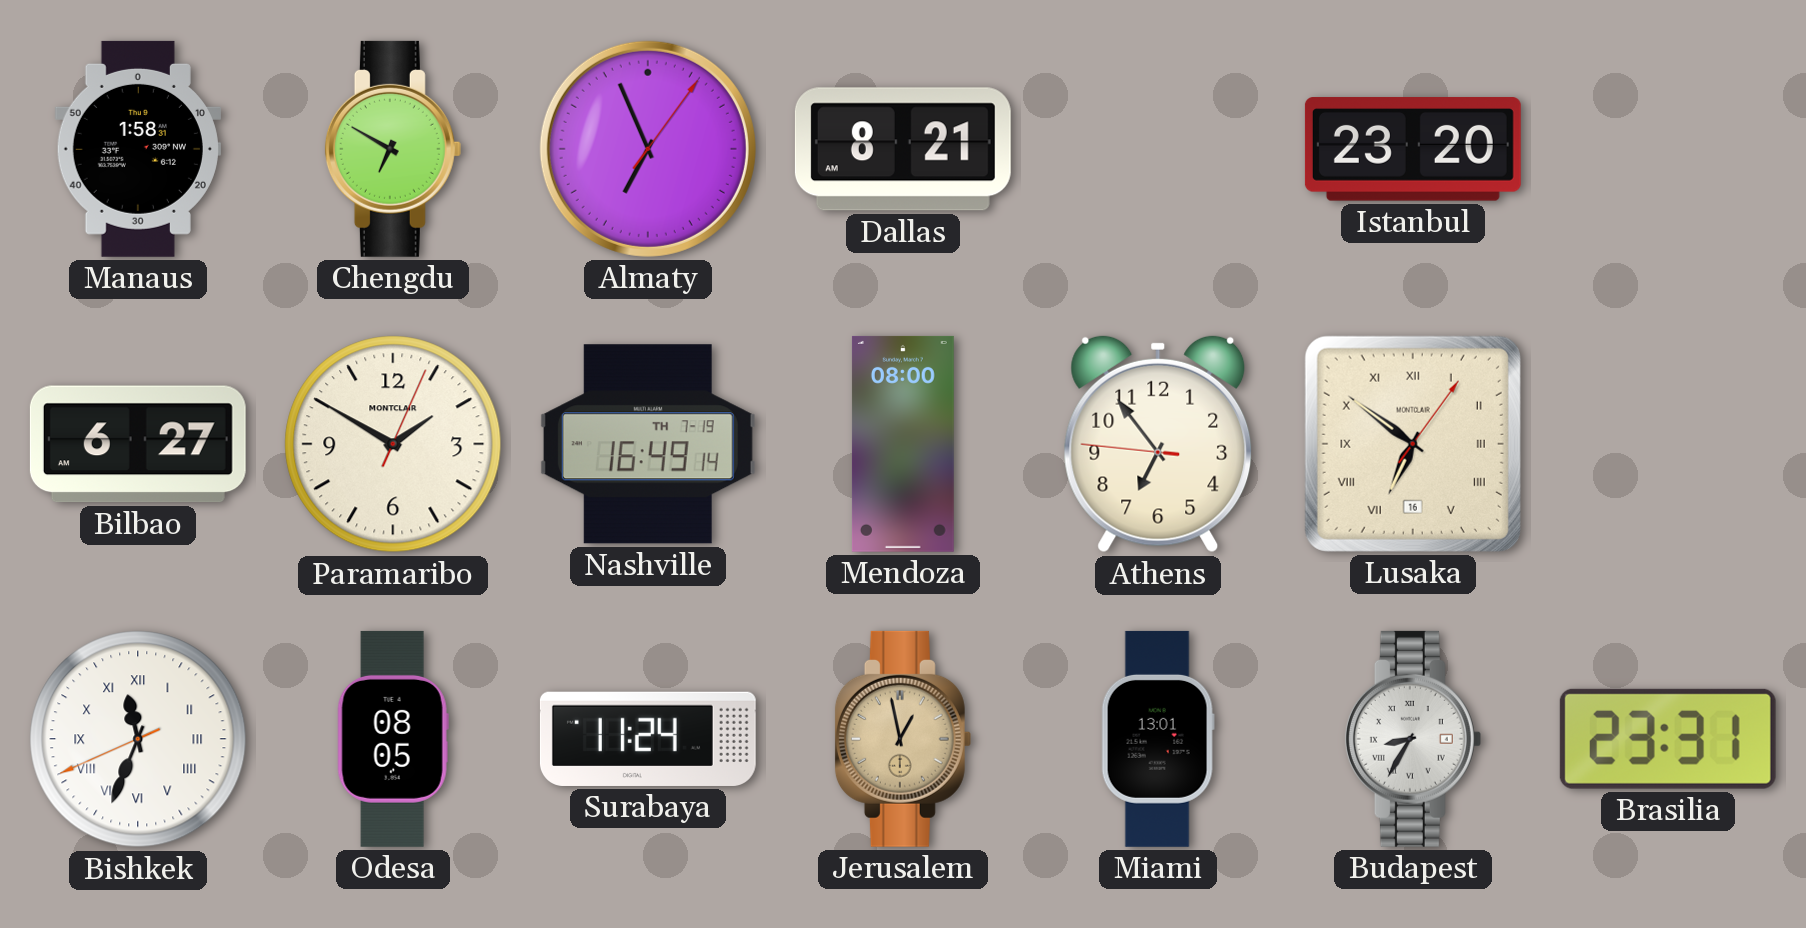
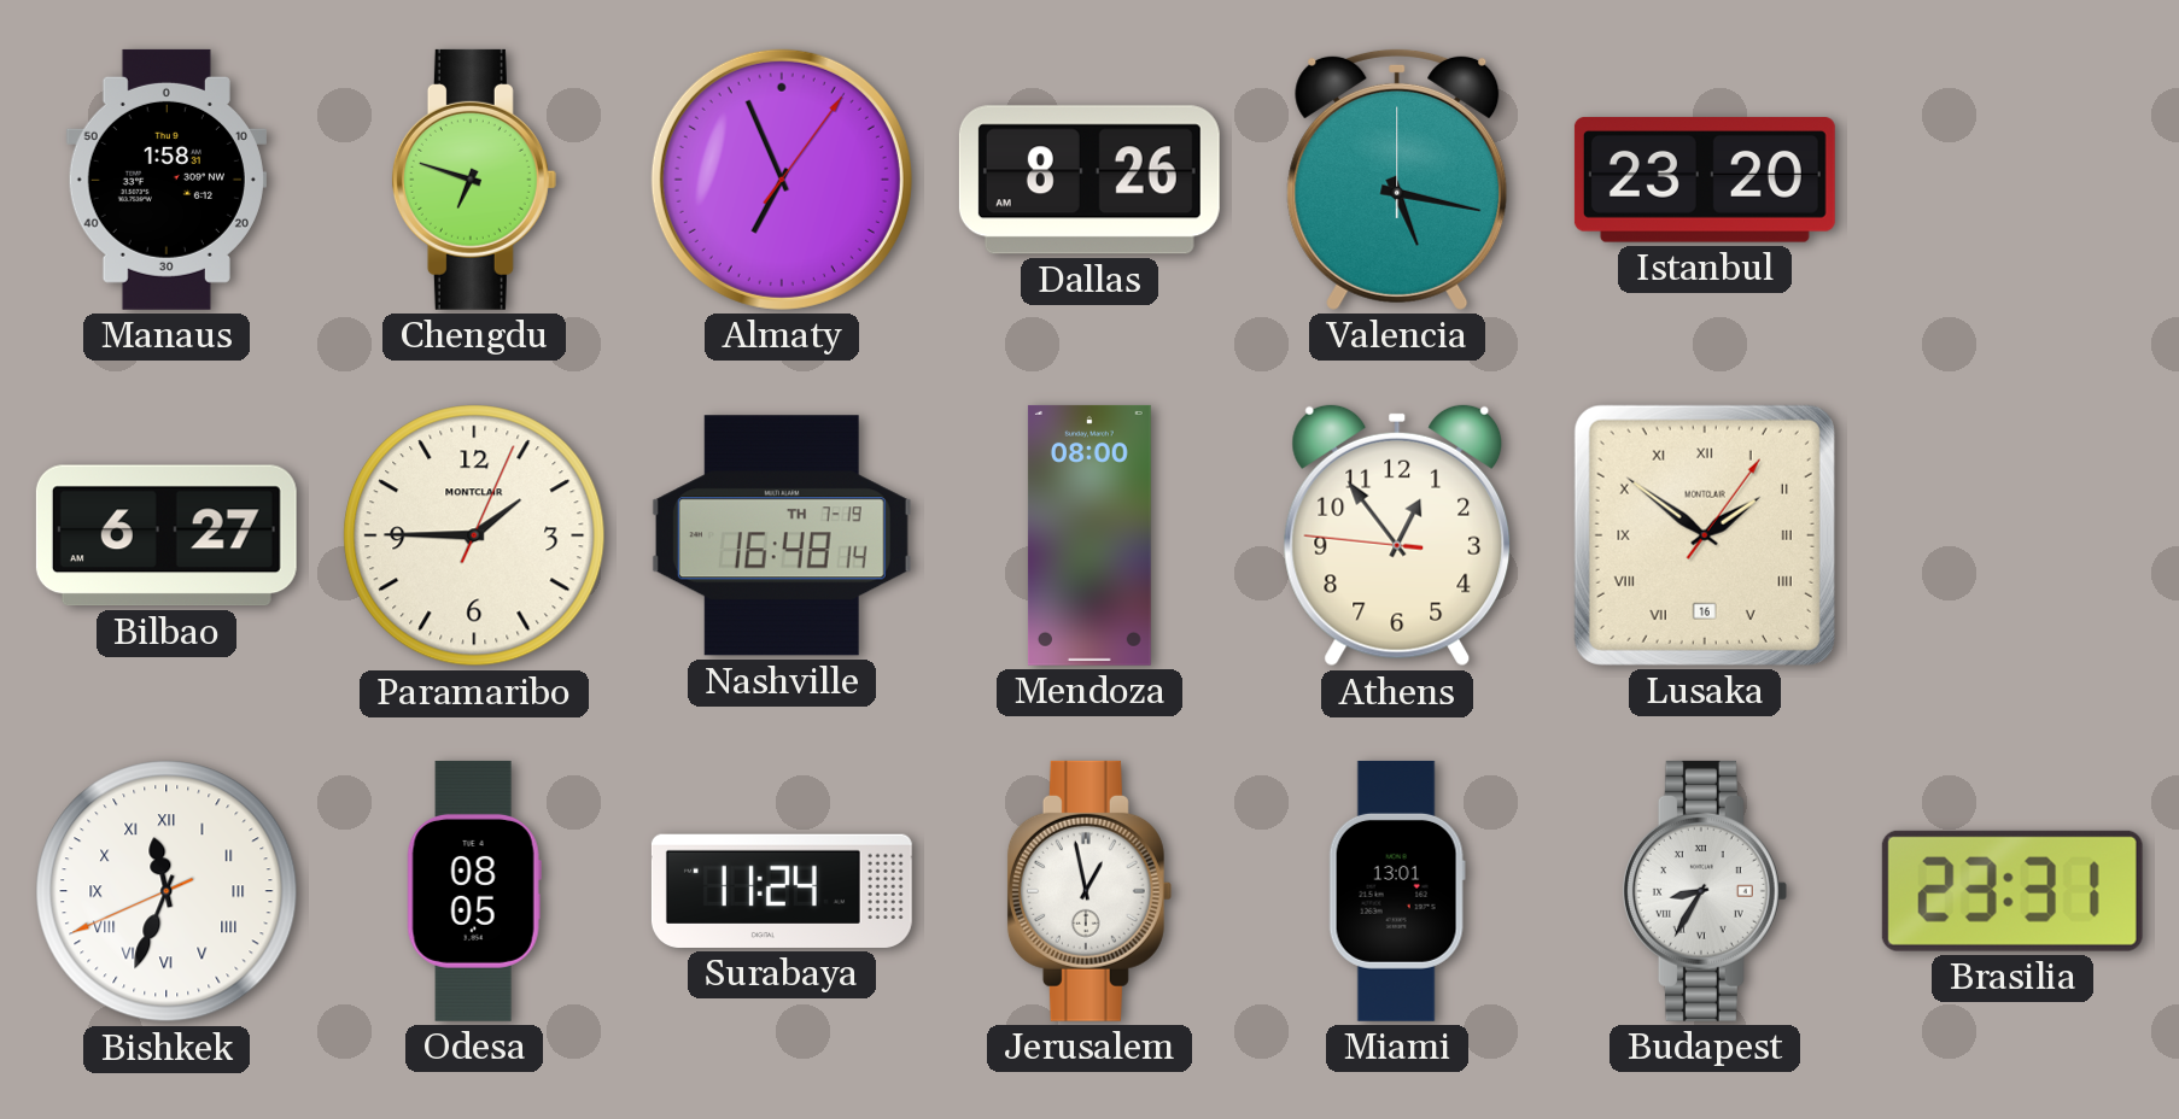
Chengdu: 6:50 -> 6:48 (474, 180)
Dallas: 8:21 -> 8:26 (1089, 180)
Valencia: none -> 5:17 (1397, 178)
Paramaribo: 1:50 -> 1:45 (474, 535)
Nashville: 16:49 -> 16:48 (782, 535)
Athens: 6:53 -> 12:53 (1397, 535)
Lusaka: 6:51 -> 1:51 (1705, 535)
Jerusalem dial: champagne -> white (1089, 891)
